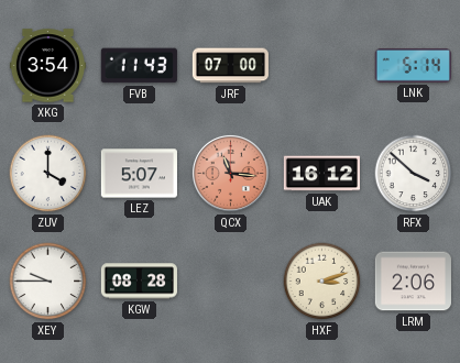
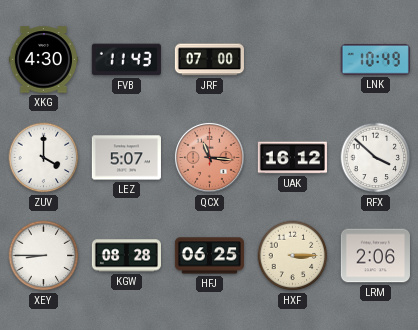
XKG: 3:54 -> 4:30 (43, 60)
LNK: 5:14 -> 10:49 (375, 59)
XEY: 9:45 -> 8:45 (44, 256)
HFJ: none -> 06:25 (209, 256)
HXF: 3:12 -> 3:15 (293, 256)
